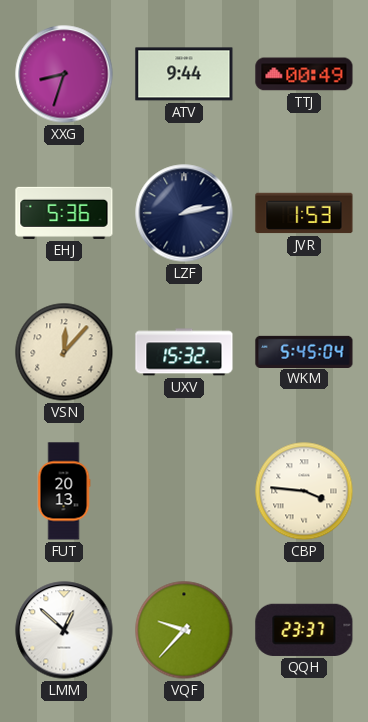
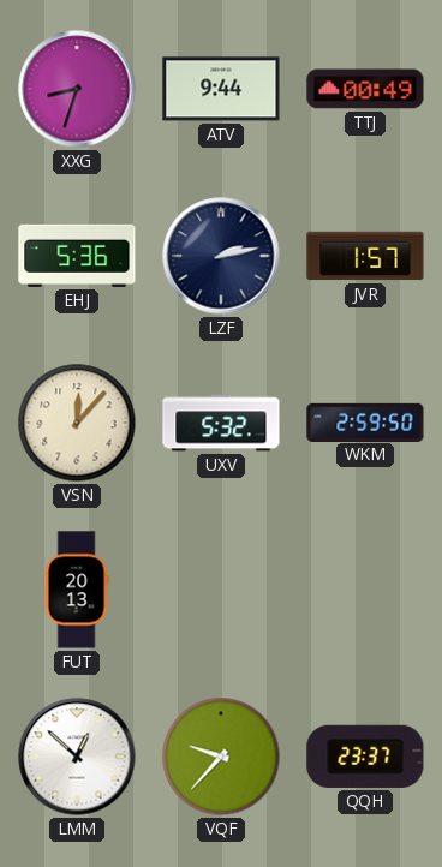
JVR: 1:53 -> 1:57 (365, 256)
UXV: 15:32 -> 5:32 (221, 423)
WKM: 5:45 -> 2:59 (365, 421)
CBP: 3:46 -> none (304, 491)
